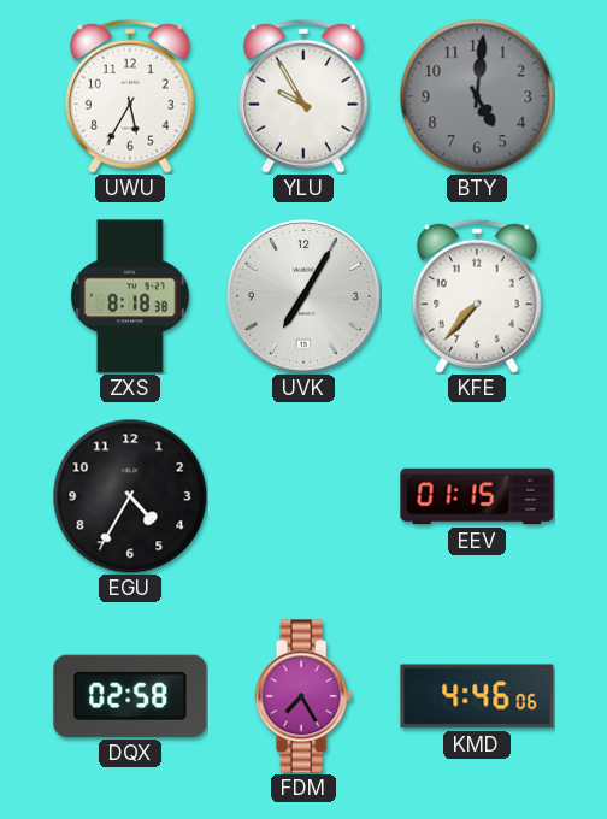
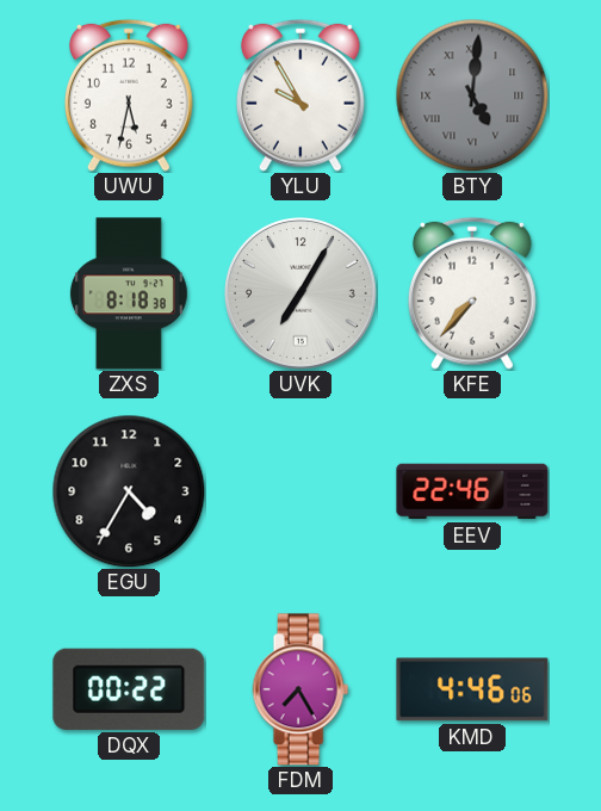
UWU: 5:35 -> 5:32 (129, 95)
BTY numerals: Arabic -> Roman (472, 95)
EEV: 01:15 -> 22:46 (472, 491)
DQX: 02:58 -> 00:22 (129, 689)
